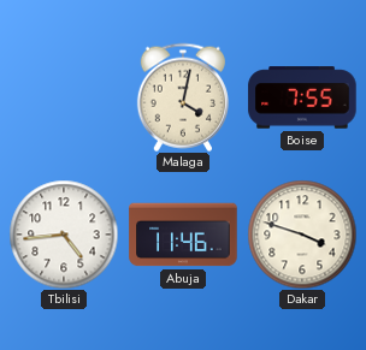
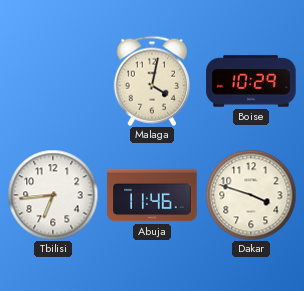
Boise: 7:55 -> 10:29 (251, 81)
Tbilisi: 4:44 -> 6:44 (53, 195)
